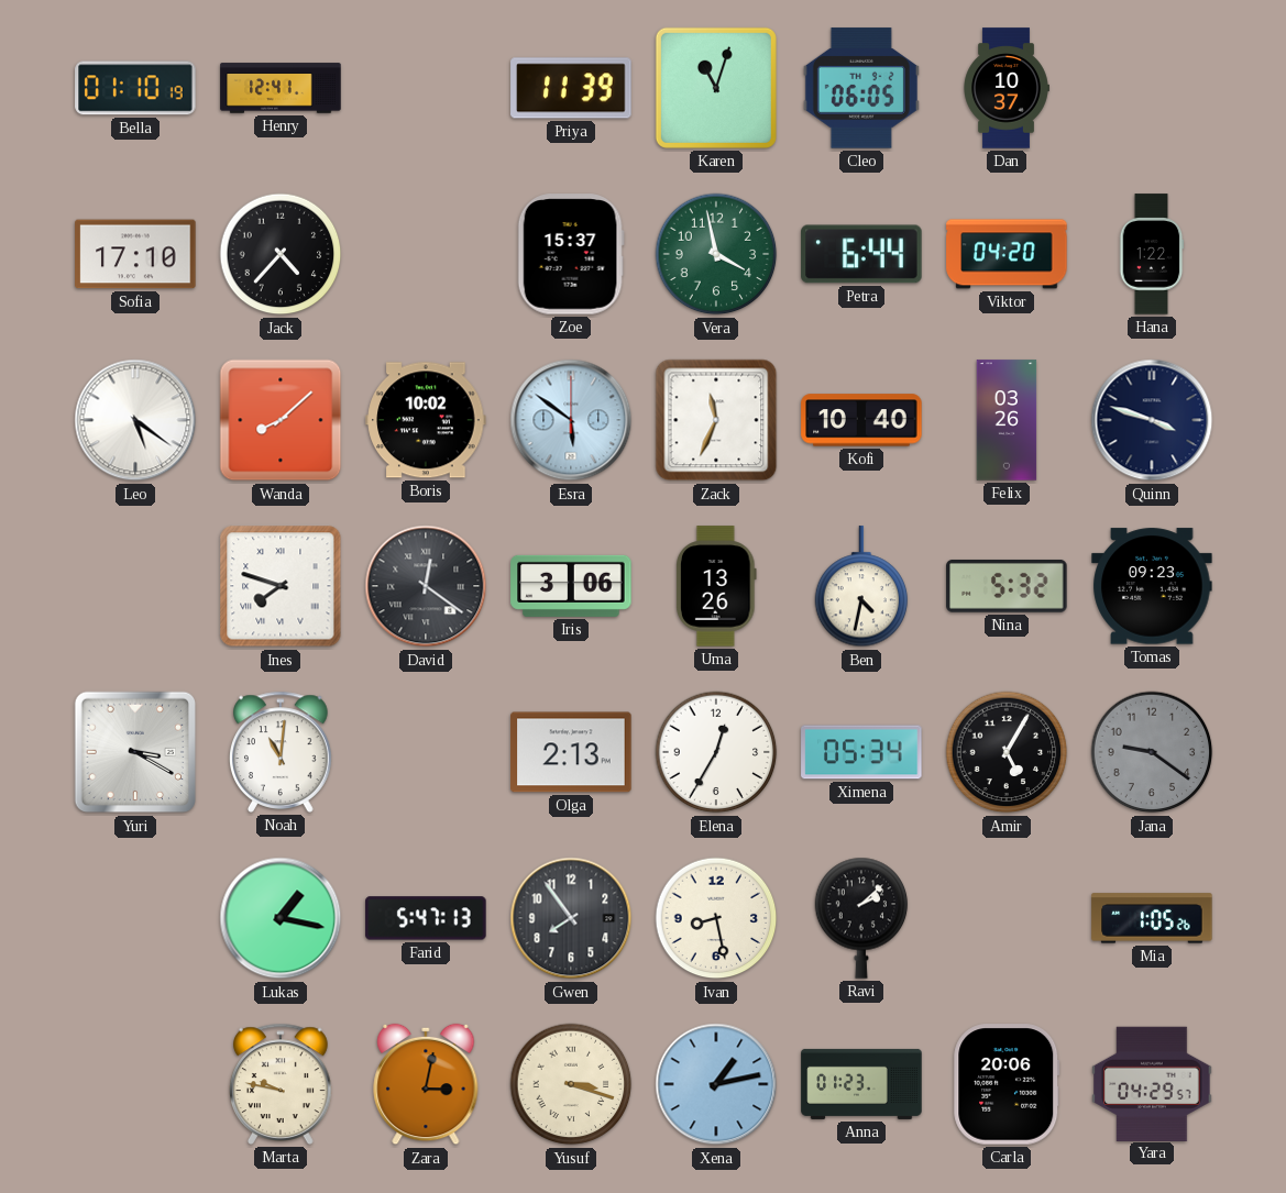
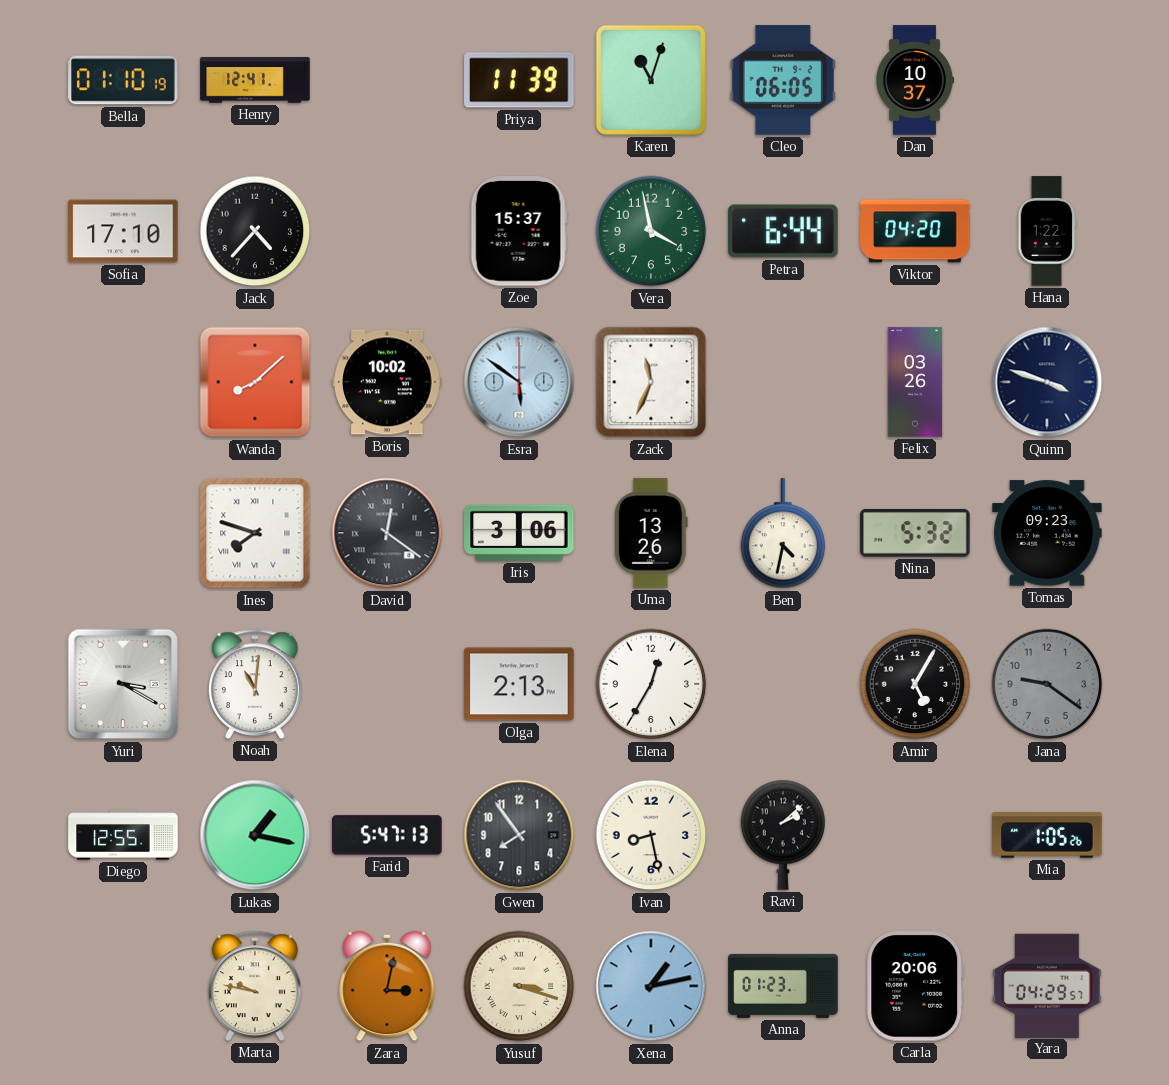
Leo: 5:21 -> none (135, 420)
Kofi: 10:40 -> none (861, 420)
Ximena: 05:34 -> none (861, 752)
Diego: none -> 12:55 (123, 835)
